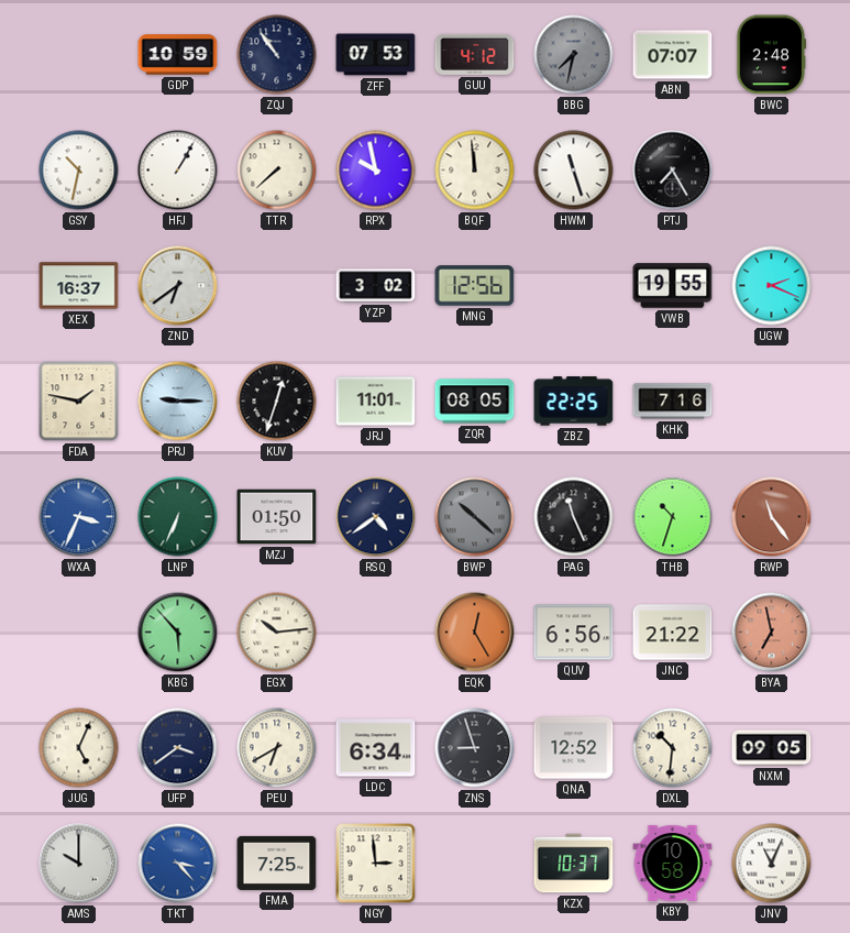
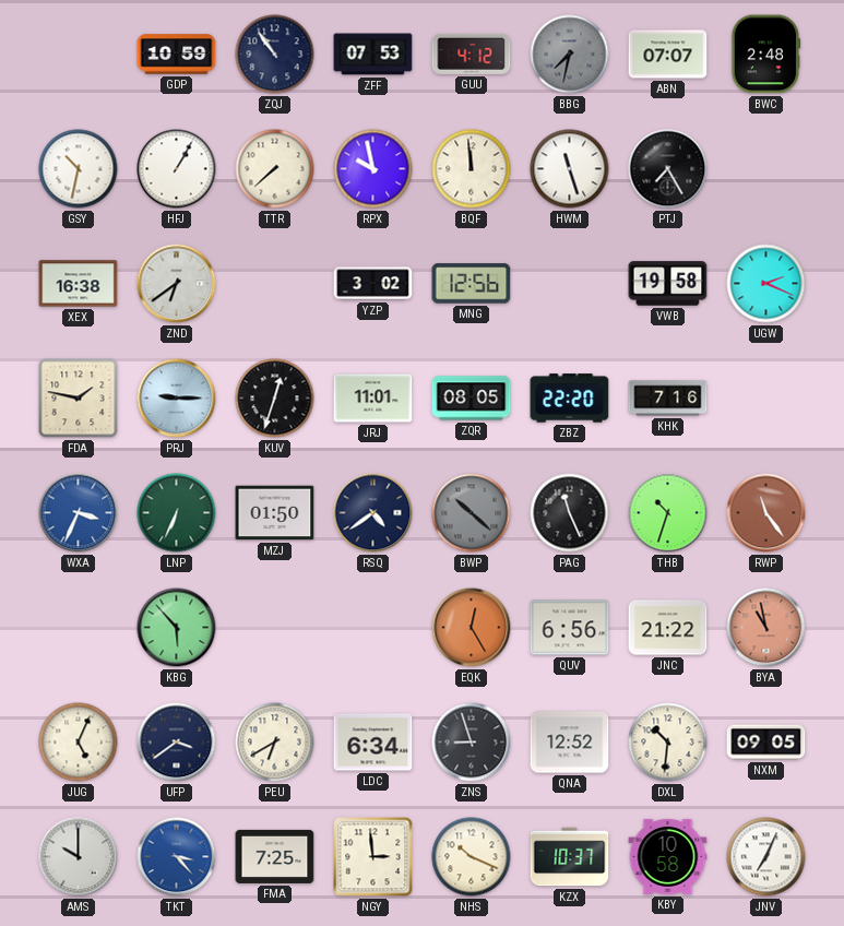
XEX: 16:37 -> 16:38 (79, 284)
VWB: 19:55 -> 19:58 (668, 284)
ZBZ: 22:25 -> 22:20 (570, 399)
EGX: 10:14 -> none (277, 633)
BYA: 6:58 -> 10:58 (766, 628)
NHS: none -> 10:19 (472, 857)
JNV: 11:04 -> 7:04 (766, 857)
